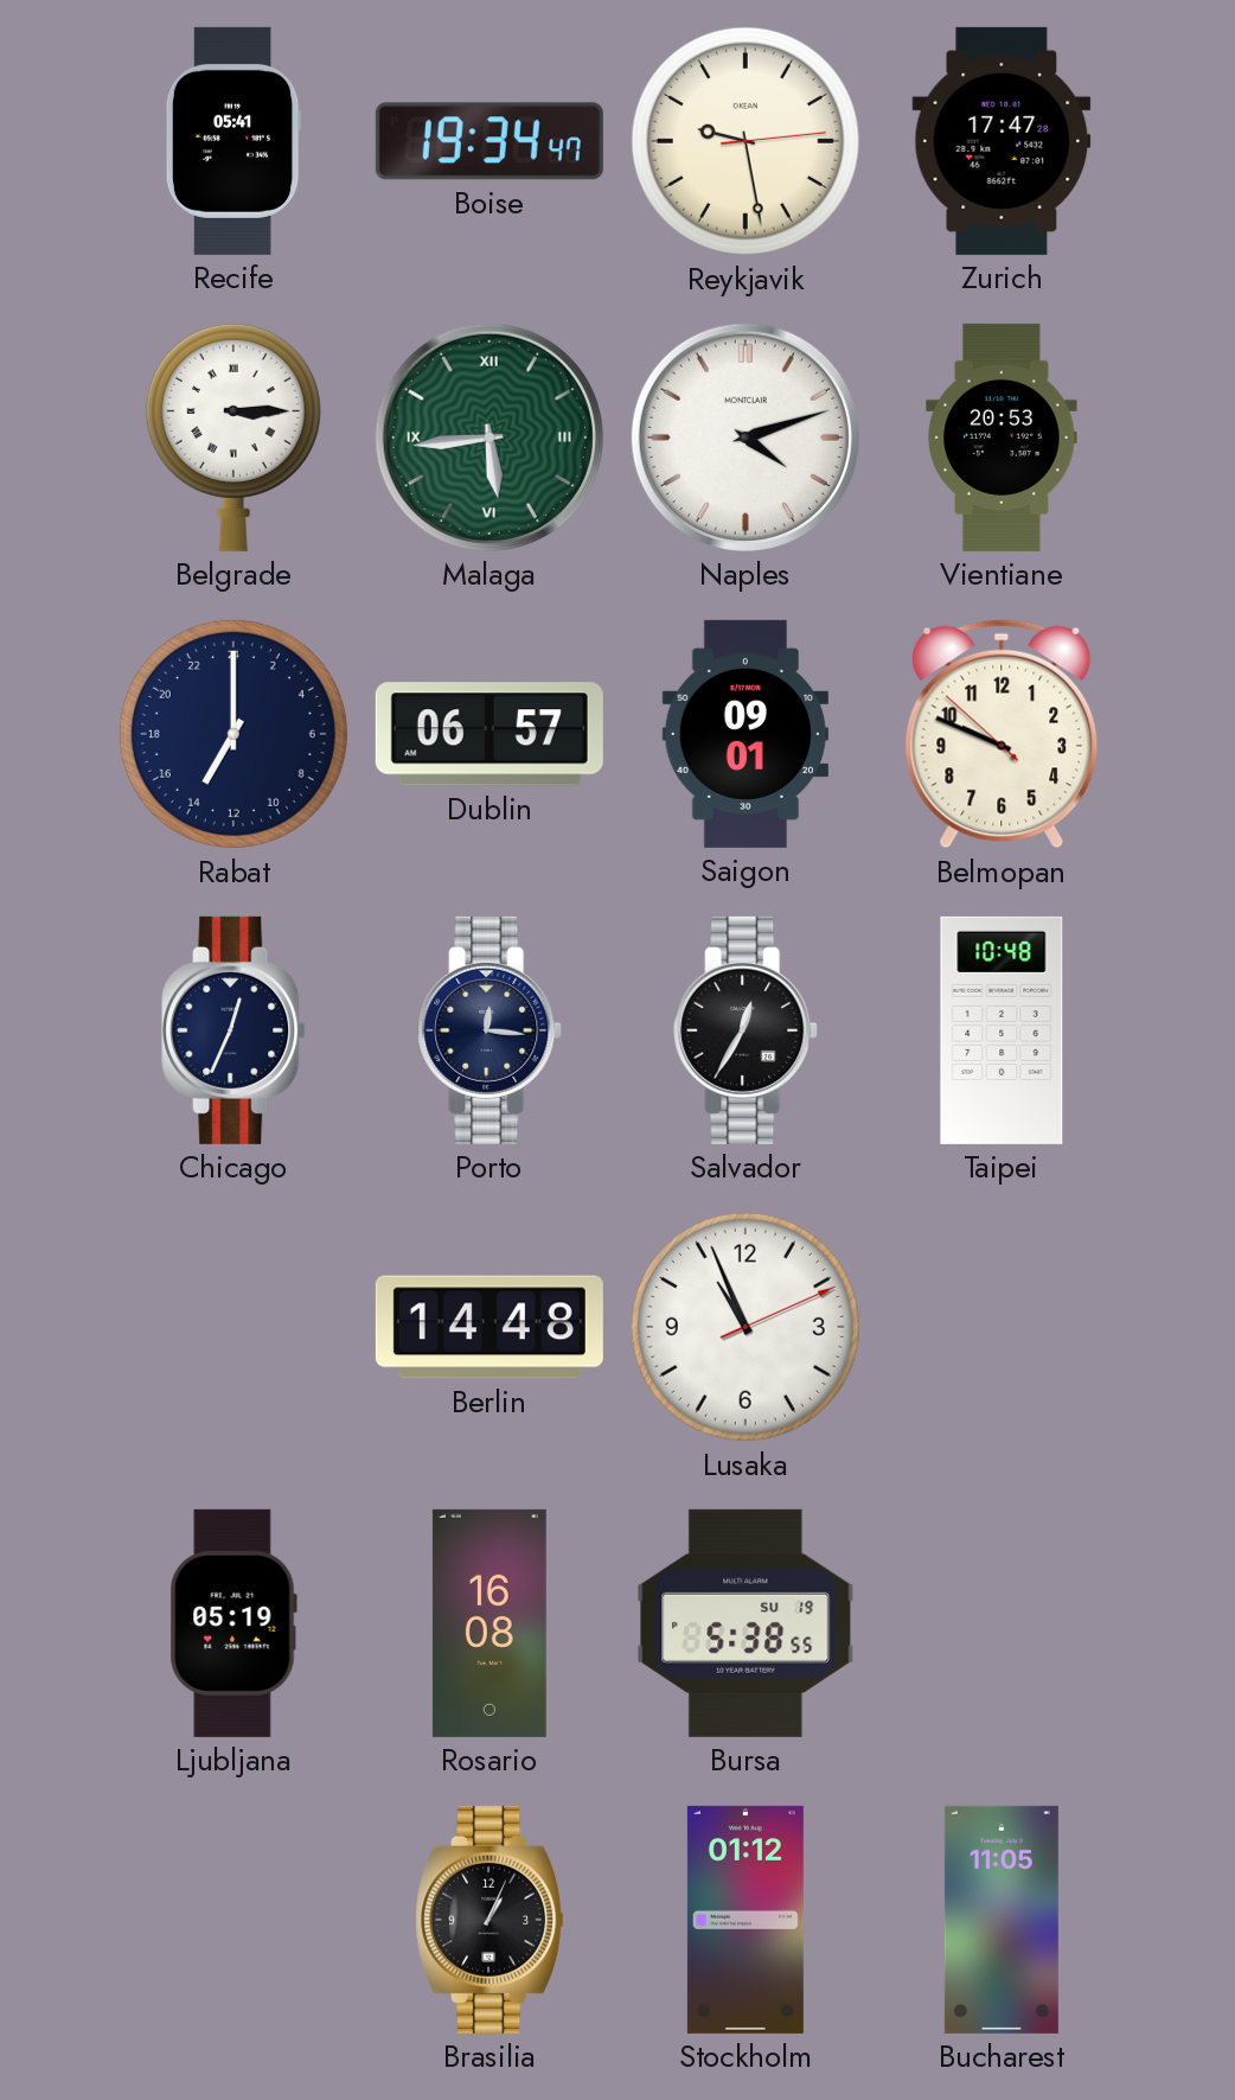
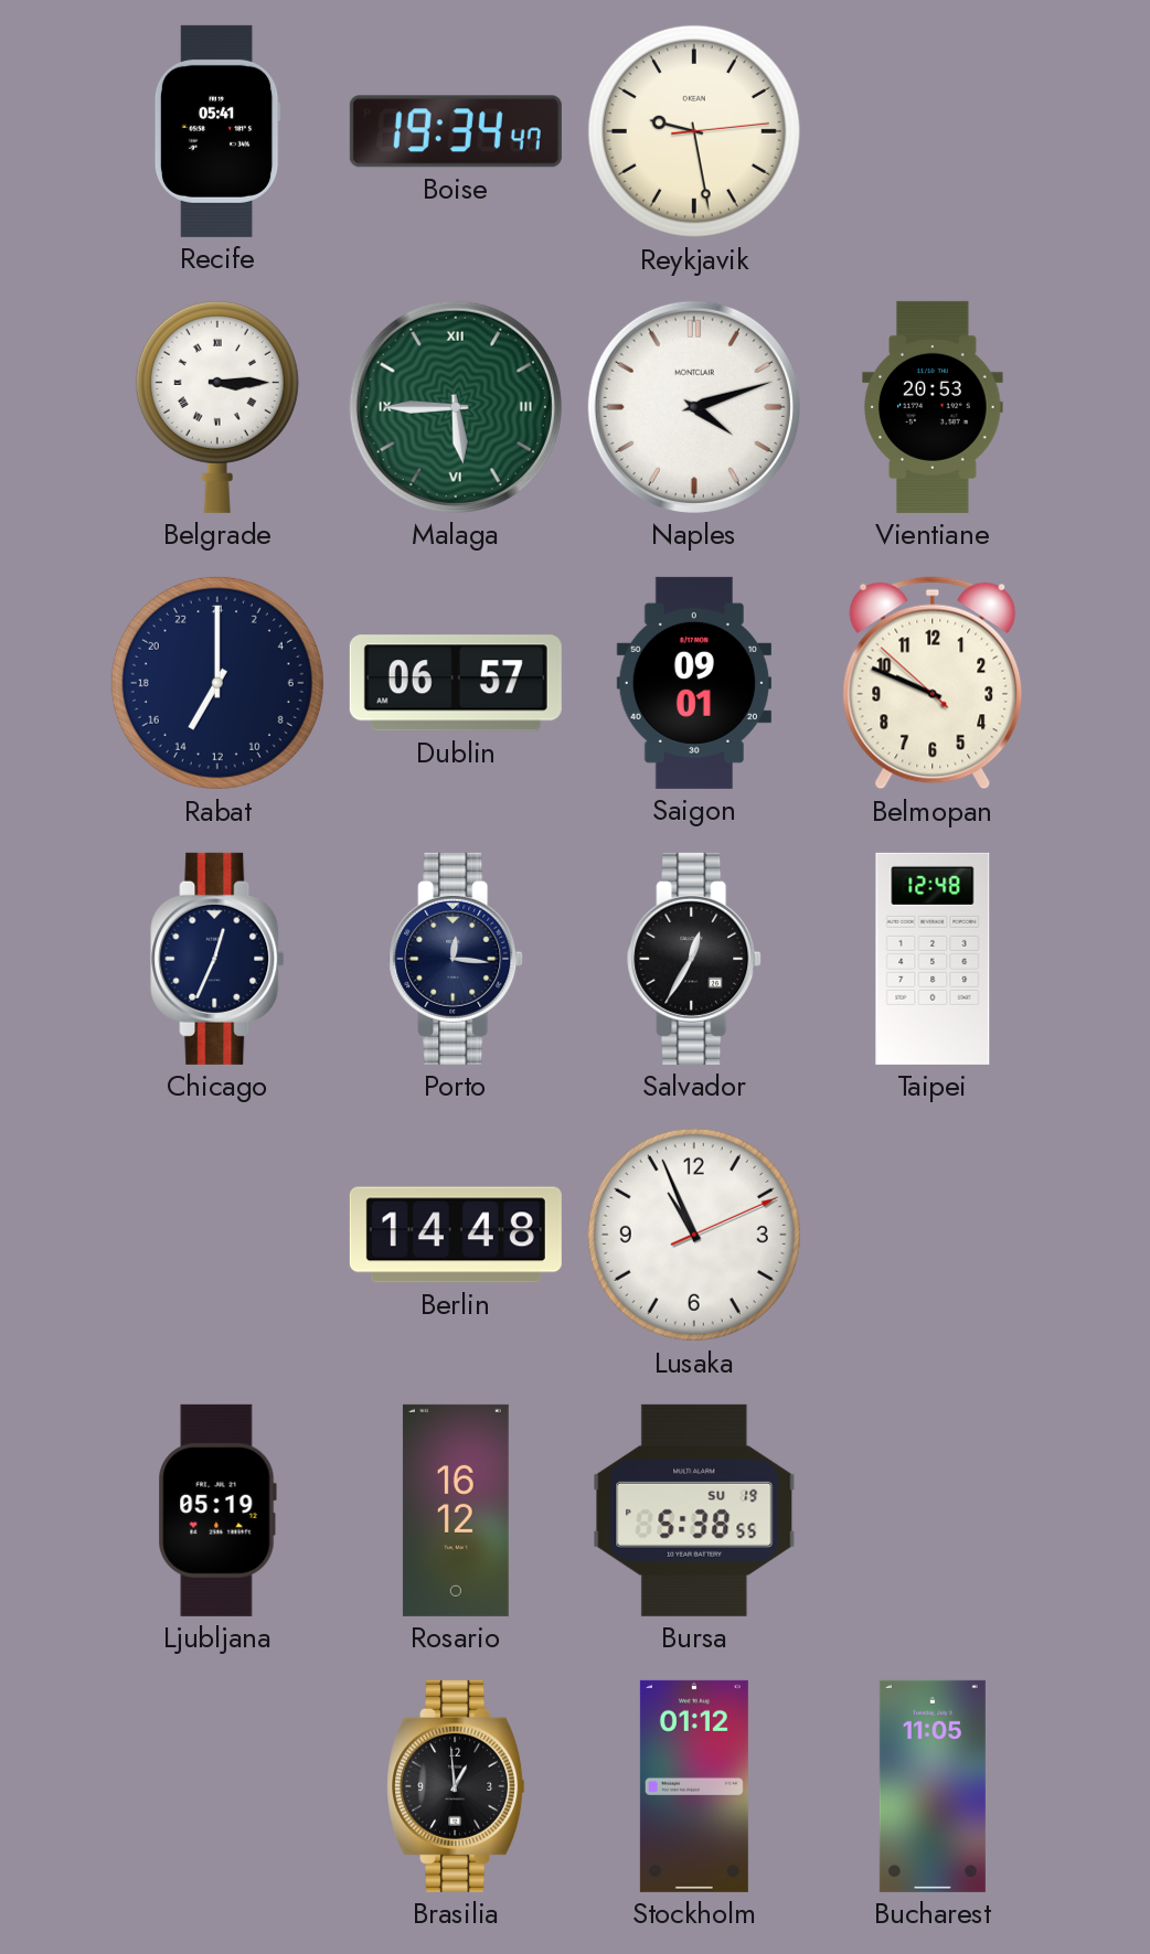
Zurich: 17:47 -> none (1002, 141)
Malaga: 5:44 -> 5:45 (456, 407)
Taipei: 10:48 -> 12:48 (933, 959)
Rosario: 16:08 -> 16:12 (456, 1510)
Brasilia: 1:04 -> 12:59 (456, 1786)
